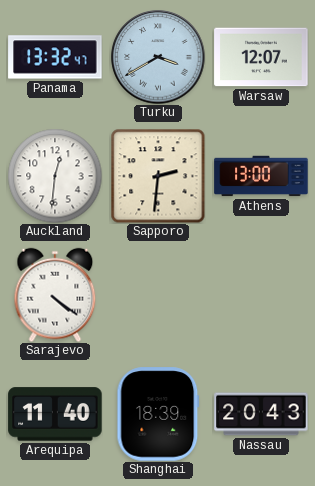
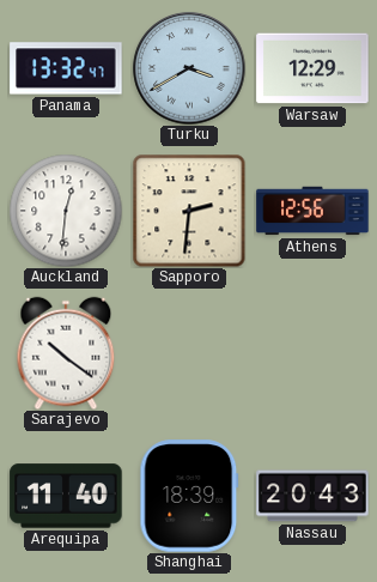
Warsaw: 12:07 -> 12:29 (312, 68)
Athens: 13:00 -> 12:56 (312, 211)
Sarajevo: 4:21 -> 10:21 (66, 353)
